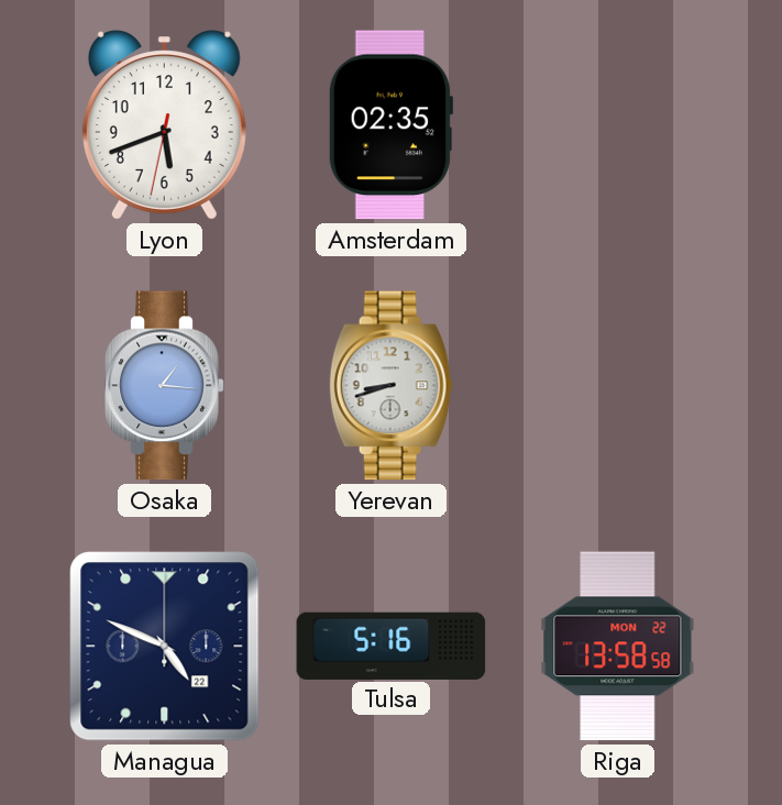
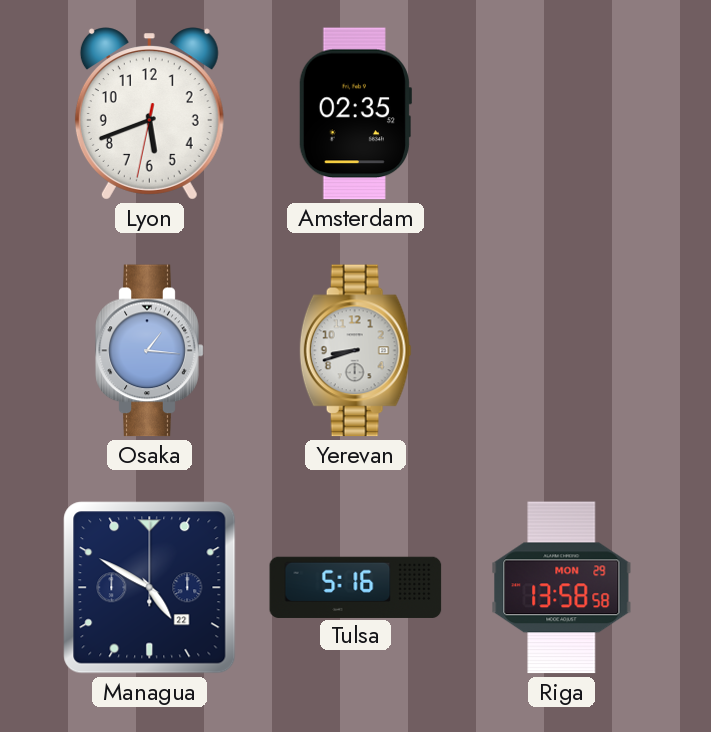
Managua: 4:49 -> 4:50 (150, 588)
Riga date: MON 22 -> MON 29 (562, 588)
